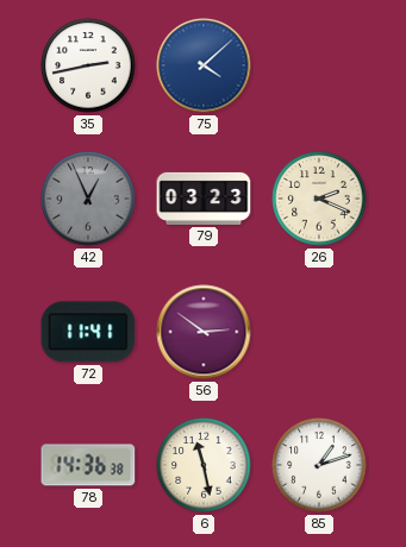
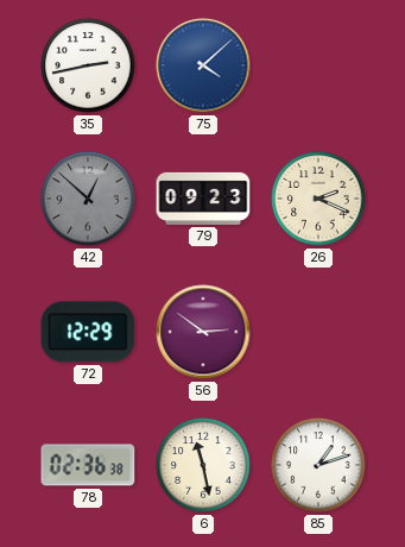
42: 12:56 -> 12:52 (88, 199)
79: 03:23 -> 09:23 (203, 199)
72: 11:41 -> 12:29 (88, 332)
78: 14:36 -> 02:36 (88, 465)
